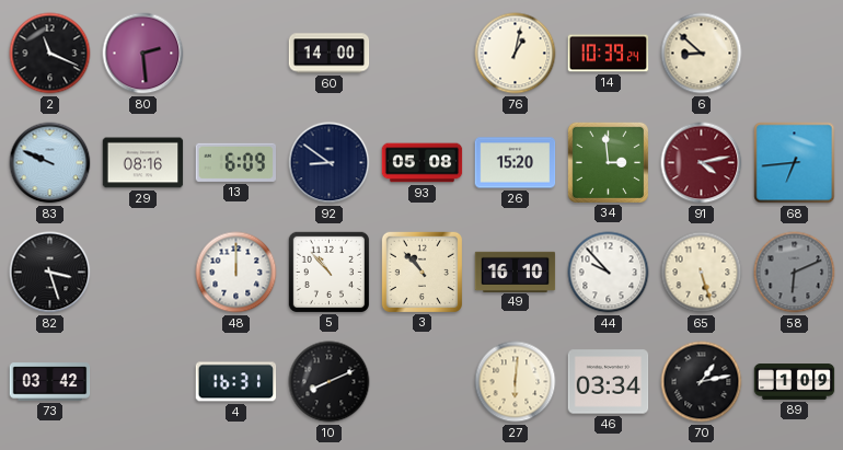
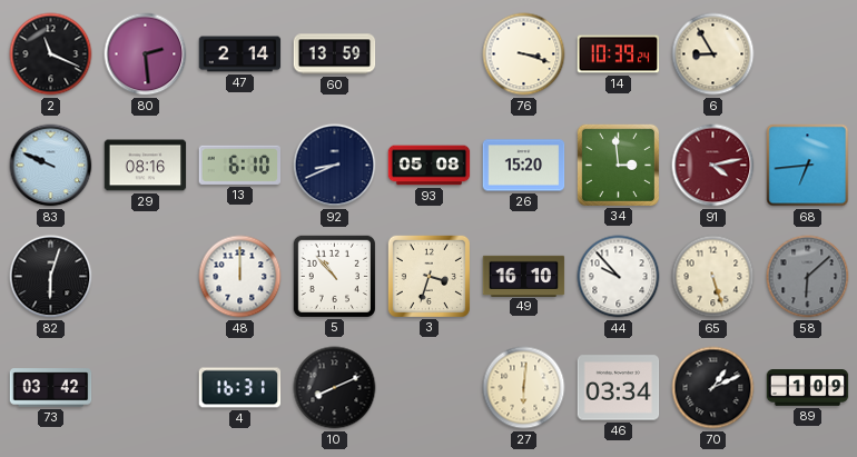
47: none -> 2:14 (240, 54)
60: 14:00 -> 13:59 (335, 54)
76: 1:02 -> 3:18 (524, 54)
6: 8:52 -> 8:55 (713, 54)
13: 6:09 -> 6:10 (239, 165)
92: 8:51 -> 8:41 (335, 166)
82: 3:27 -> 6:03 (51, 277)
3: 10:53 -> 3:33 (428, 276)
58: 6:11 -> 6:08 (808, 277)
70: 1:13 -> 1:11 (713, 388)
